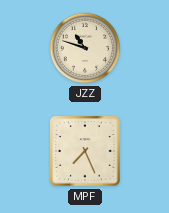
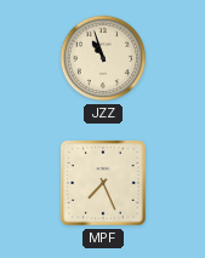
JZZ: 10:48 -> 10:57 (103, 58)
